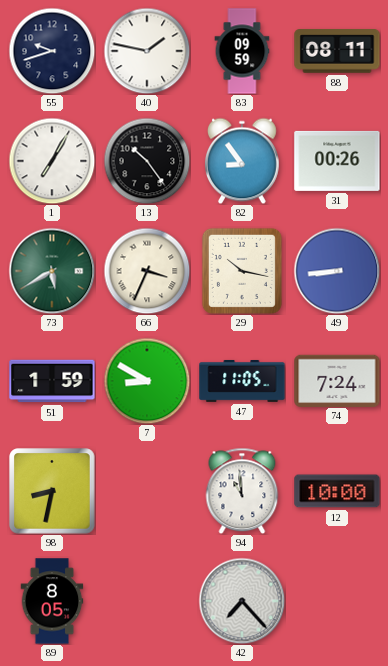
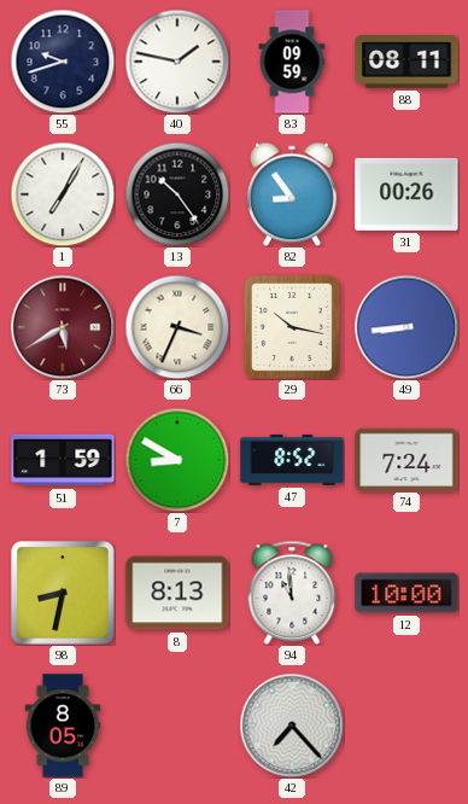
73 dial: green -> burgundy (63, 327)
47: 11:05 -> 8:52 (292, 460)
8: none -> 8:13 (177, 593)
